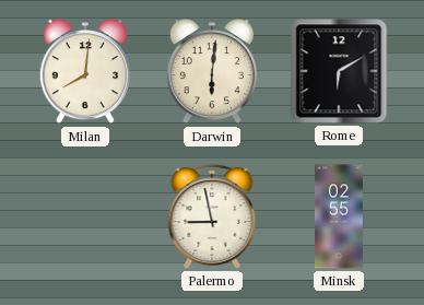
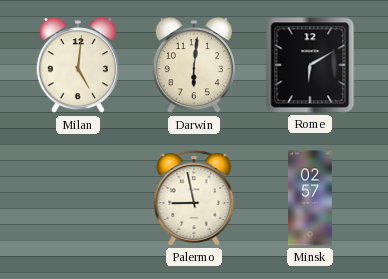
Milan: 8:01 -> 5:01 (78, 66)
Minsk: 02:55 -> 02:57 (311, 198)
